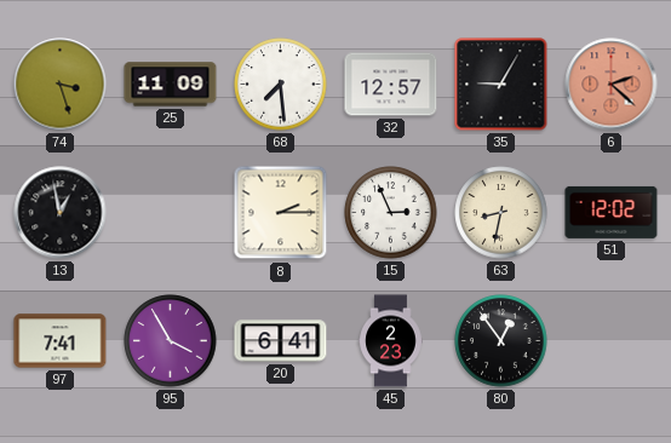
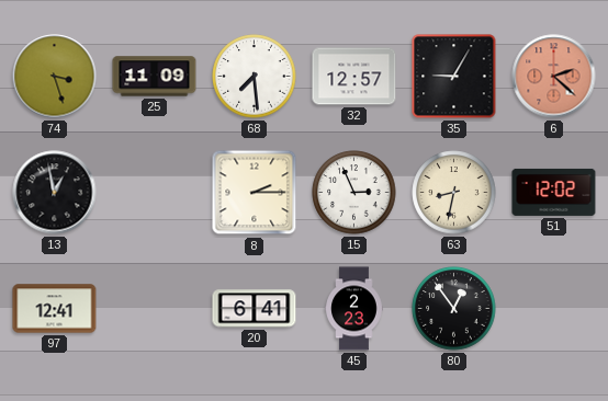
97: 7:41 -> 12:41 (55, 309)
95: 3:55 -> none (171, 341)
